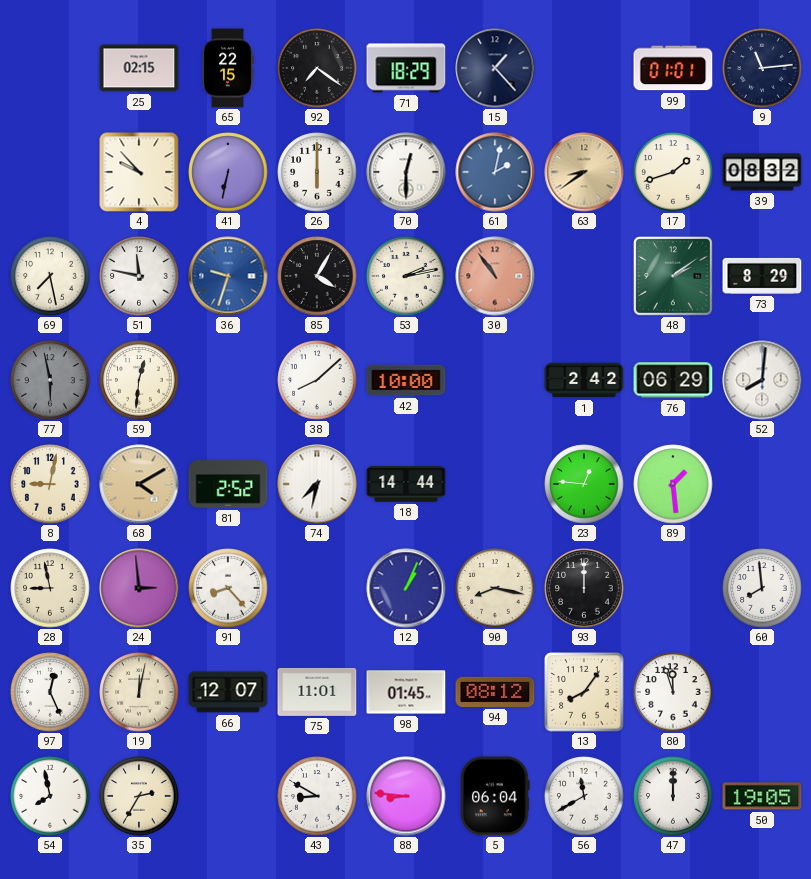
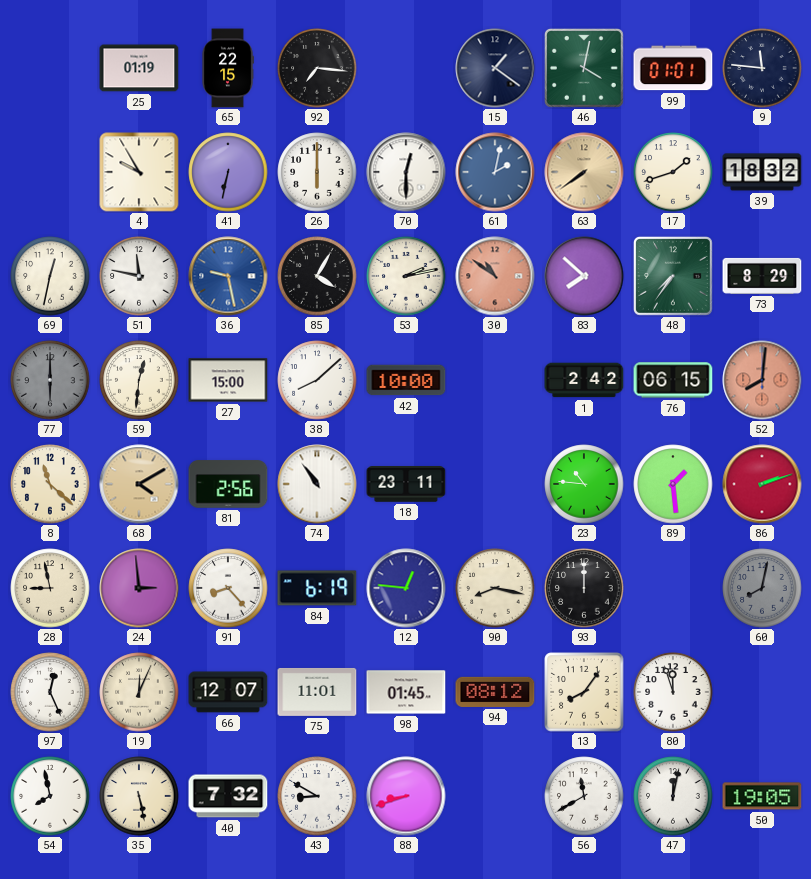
25: 02:15 -> 01:19 (139, 68)
92: 7:21 -> 7:16 (317, 68)
71: 18:29 -> none (406, 68)
15: 1:23 -> 1:21 (495, 68)
46: none -> 4:02 (584, 68)
9: 11:14 -> 11:46 (762, 68)
4: 9:53 -> 9:55 (139, 172)
63: 8:39 -> 7:39 (584, 172)
39: 08:32 -> 18:32 (762, 172)
69: 7:28 -> 12:32 (50, 276)
36: 9:33 -> 9:28 (228, 276)
30: 10:54 -> 10:51 (495, 276)
83: none -> 7:52 (584, 276)
48: 2:09 -> 7:36 (673, 276)
77: 5:58 -> 6:00 (50, 380)
27: none -> 15:00 (228, 380)
76: 06:29 -> 06:15 (673, 380)
52 dial: white -> salmon (762, 380)
8: 9:02 -> 11:22 (50, 484)
81: 2:52 -> 2:56 (228, 484)
74: 7:32 -> 10:54 (317, 484)
18: 14:44 -> 23:11 (406, 484)
23: 12:46 -> 10:46 (584, 484)
86: none -> 2:12 (762, 484)
84: none -> 6:19 (317, 588)
12: 1:04 -> 12:46 (406, 588)
60: 7:59 -> 8:02 (762, 588)
60 dial: white -> grey (762, 588)
19: 12:02 -> 12:04 (139, 692)
35: 2:35 -> 5:28 (139, 796)
40: none -> 7:32 (228, 796)
88: 8:46 -> 8:42 (406, 796)
5: 06:04 -> none (495, 796)
47: 12:00 -> 12:02 (673, 796)
